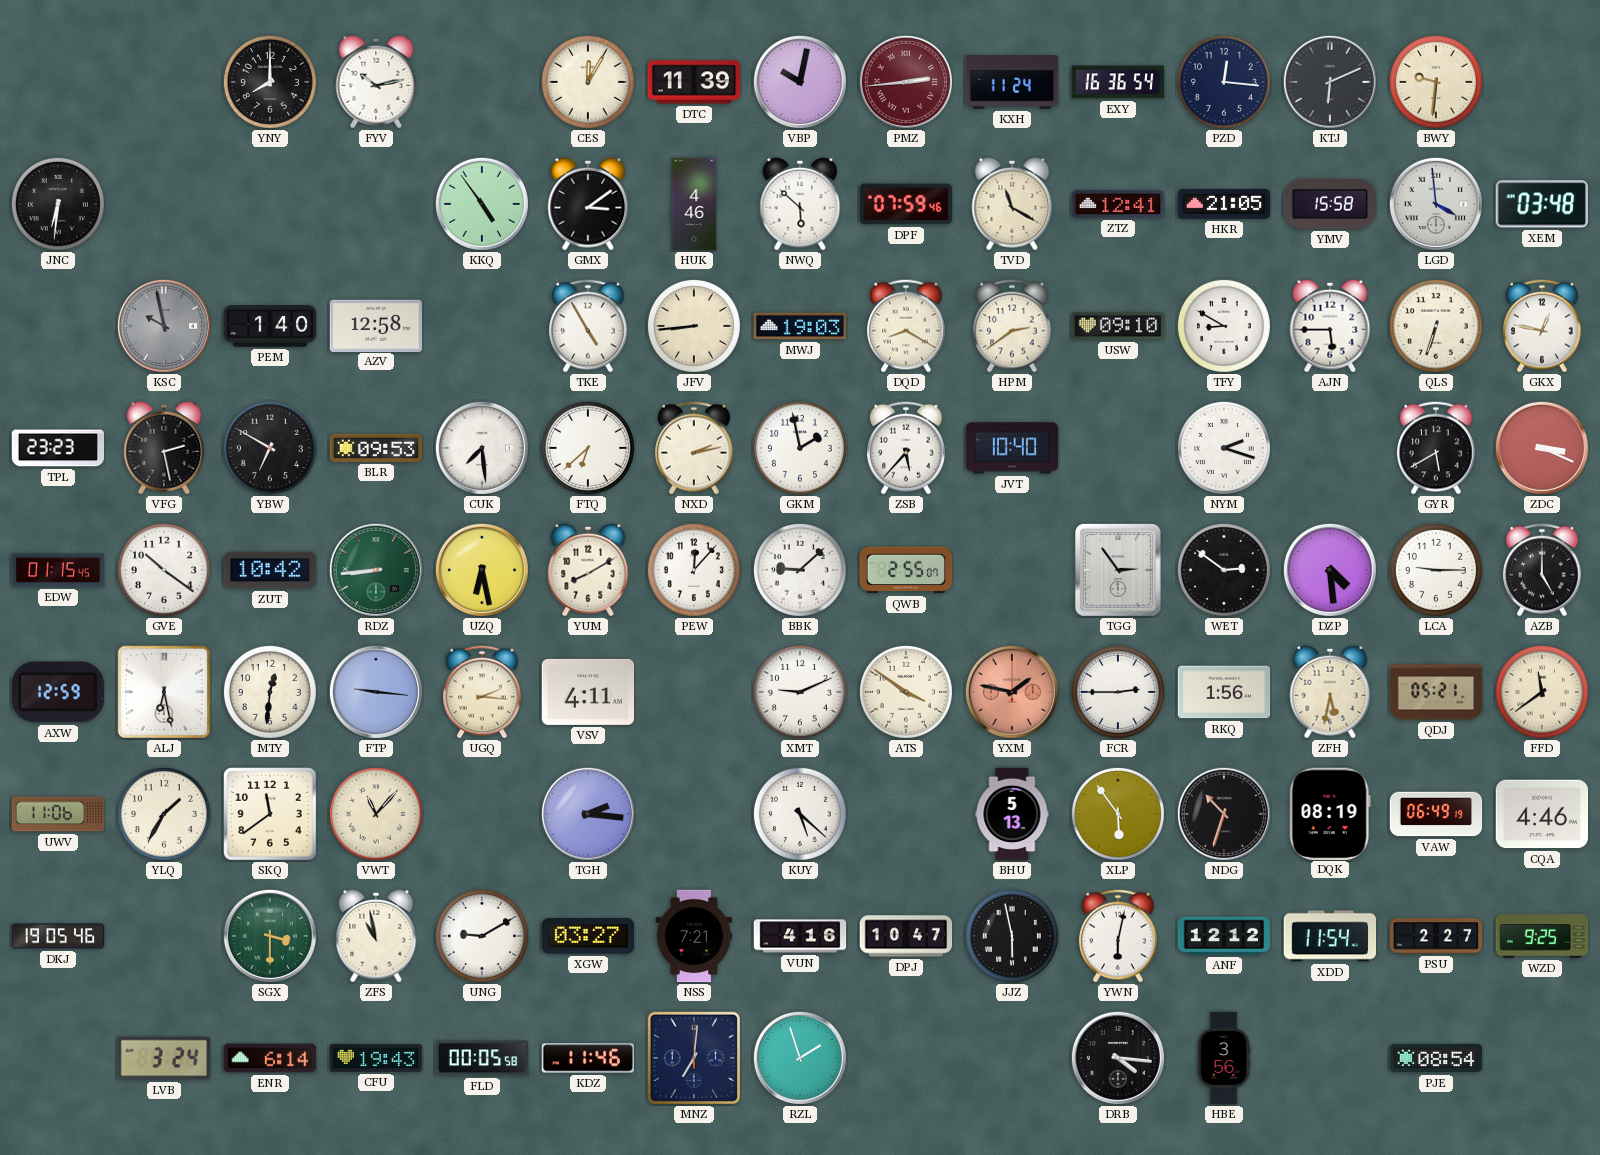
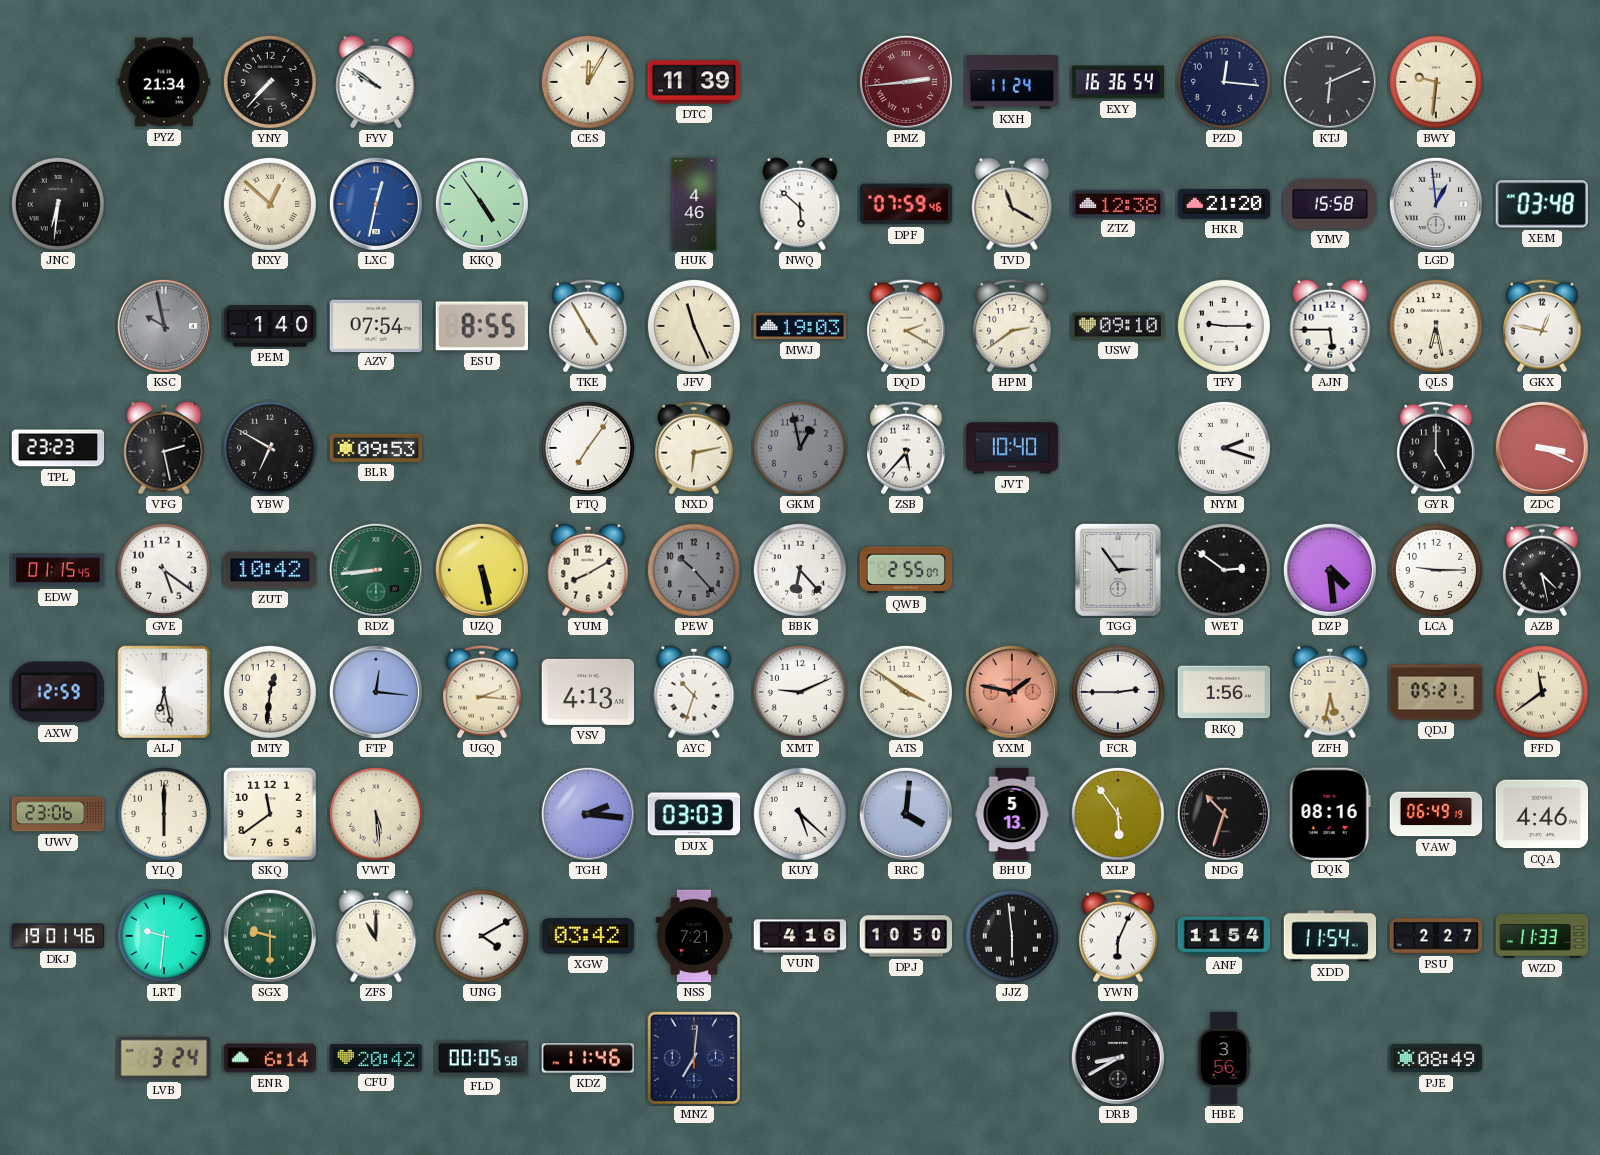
PYZ: none -> 21:34 (164, 82)
YNY: 8:00 -> 7:37 (270, 82)
FYV: 10:13 -> 9:51 (376, 82)
VBP: 10:02 -> none (800, 82)
NXY: none -> 12:52 (270, 204)
LXC: none -> 12:32 (376, 204)
GMX: 3:09 -> none (588, 204)
ZTZ: 12:41 -> 12:38 (1118, 204)
HKR: 21:05 -> 21:20 (1224, 204)
LGD: 3:59 -> 12:59 (1436, 204)
AZV: 12:58 -> 07:54 (376, 325)
ESU: none -> 8:55 (482, 326)
JFV: 8:44 -> 11:26 (694, 326)
DQD: 8:20 -> 2:20 (906, 326)
TFY: 8:50 -> 9:15 (1224, 326)
QLS: 6:33 -> 6:28 (1436, 326)
CUK: 7:29 -> none (482, 448)
FTQ: 6:38 -> 7:06 (588, 448)
NXD: 2:13 -> 6:13 (694, 448)
GKM: 1:58 -> 12:58 (800, 448)
GKM dial: white -> grey (800, 448)
GYR: 5:40 -> 5:00 (1436, 448)
GVE: 10:21 -> 5:21 (164, 570)
UZQ: 6:28 -> 5:28 (482, 570)
PEW: 12:07 -> 10:23 (694, 570)
PEW dial: white -> grey (694, 570)
BBK: 9:08 -> 6:23 (800, 570)
AZB: 5:00 -> 4:28 (1542, 570)
FTP: 9:16 -> 12:16 (376, 692)
VSV: 4:11 -> 4:13 (588, 692)
AYC: none -> 10:33 (694, 692)
UWV: 11:06 -> 23:06 (58, 814)
YLQ: 1:35 -> 6:00 (164, 814)
VWT: 11:07 -> 5:29 (376, 814)
DUX: none -> 03:03 (694, 814)
RRC: none -> 4:01 (906, 814)
DQK: 08:19 -> 08:16 (1330, 813)
DKJ: 19:05 -> 19:01 (58, 936)
LRT: none -> 9:31 (164, 936)
SGX: 3:30 -> 9:30 (270, 936)
ZFS: 10:58 -> 11:00 (376, 936)
UNG: 9:10 -> 4:10 (482, 936)
XGW: 03:27 -> 03:42 (588, 936)
DPJ: 10:47 -> 10:50 (906, 936)
JJZ: 5:58 -> 5:59 (1012, 936)
YWN: 6:02 -> 6:04 (1118, 936)
ANF: 12:12 -> 11:54 (1224, 936)
WZD: 9:25 -> 11:33 (1542, 936)
CFU: 19:43 -> 20:42 (376, 1058)
RZL: 1:57 -> none (800, 1058)
DRB: 4:16 -> 8:40 (1118, 1058)
PJE: 08:54 -> 08:49 (1436, 1058)
